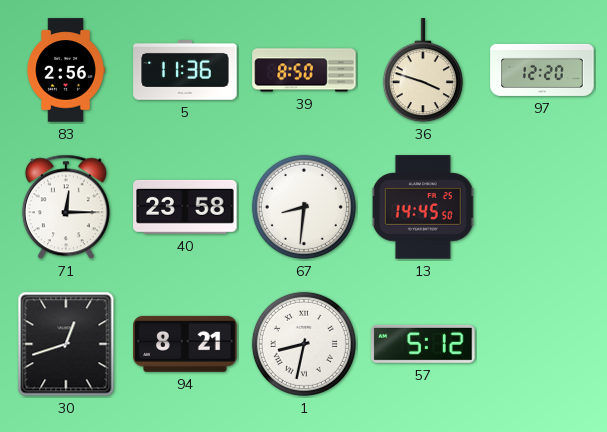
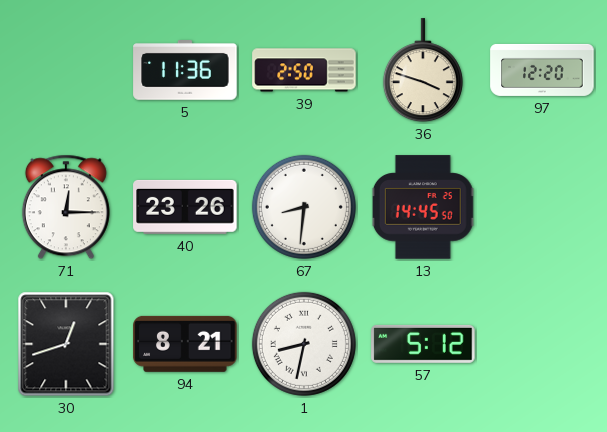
83: 2:56 -> none (66, 70)
39: 8:50 -> 2:50 (304, 70)
40: 23:58 -> 23:26 (185, 207)
